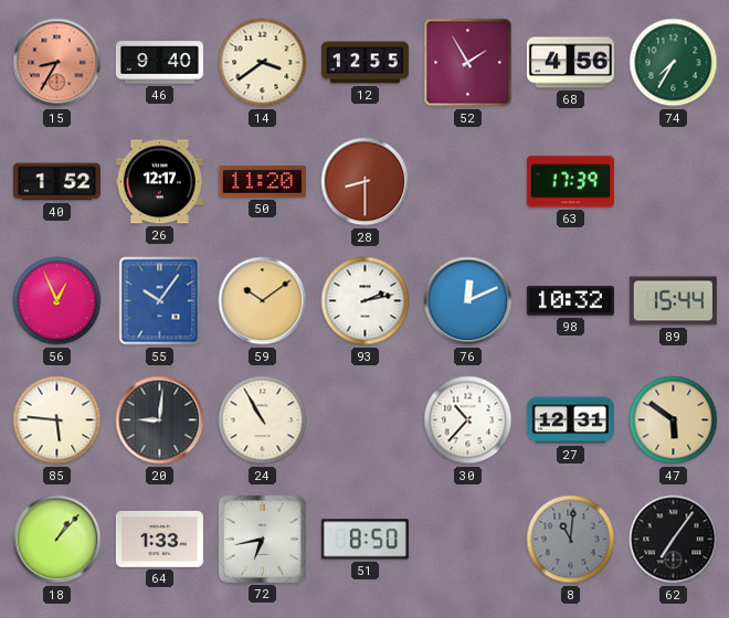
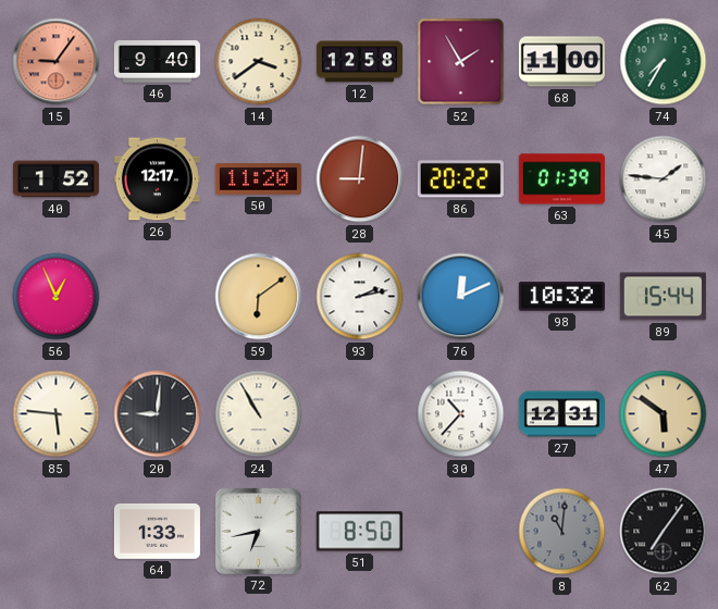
15: 8:35 -> 9:06 (57, 62)
12: 12:55 -> 12:58 (359, 62)
68: 4:56 -> 11:00 (561, 62)
28: 8:30 -> 9:01 (360, 179)
86: none -> 20:22 (460, 179)
63: 17:39 -> 01:39 (561, 179)
45: none -> 1:46 (664, 179)
55: 10:06 -> none (160, 301)
59: 10:09 -> 6:09 (259, 297)
18: 1:07 -> none (57, 540)
